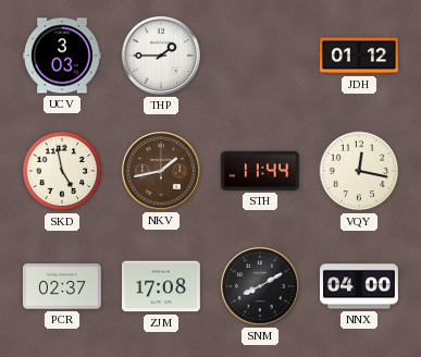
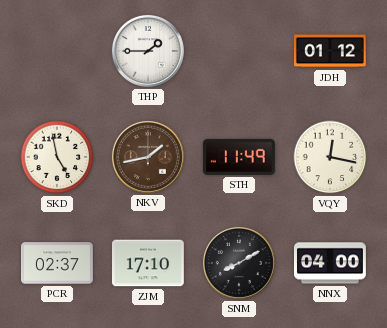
UCV: 3:03 -> none (62, 56)
STH: 11:44 -> 11:49 (239, 157)
ZJM: 17:08 -> 17:10 (148, 263)
